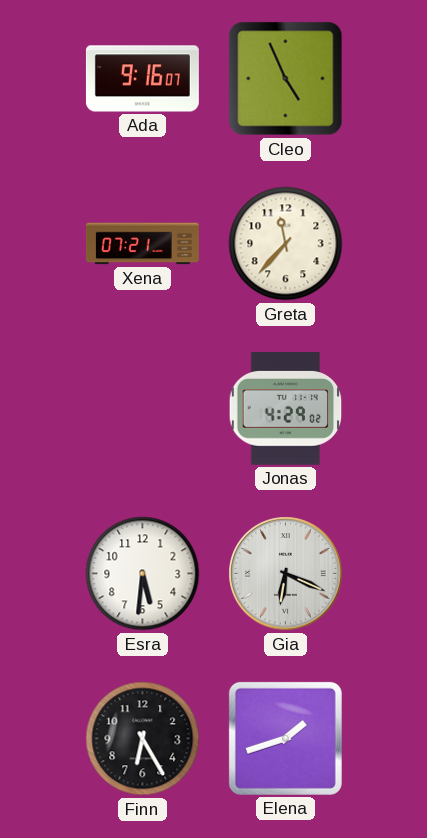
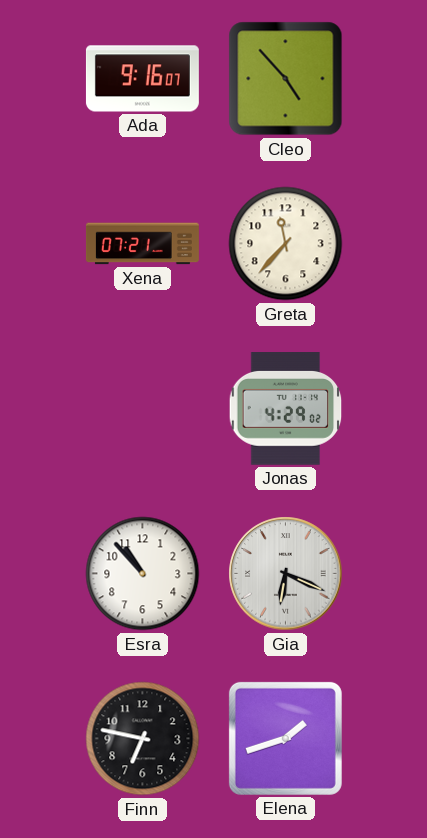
Cleo: 4:56 -> 4:53 (286, 79)
Esra: 5:31 -> 10:53 (143, 574)
Finn: 6:25 -> 6:47 (143, 739)
